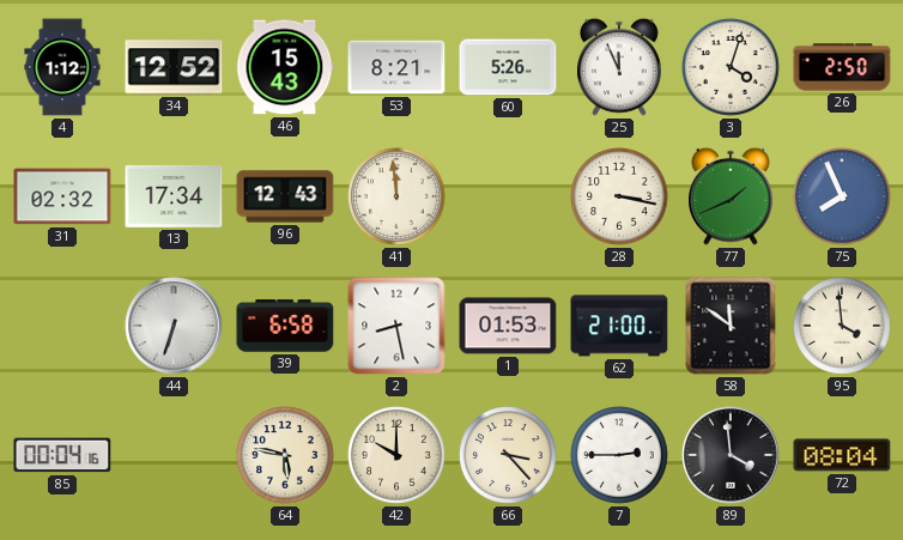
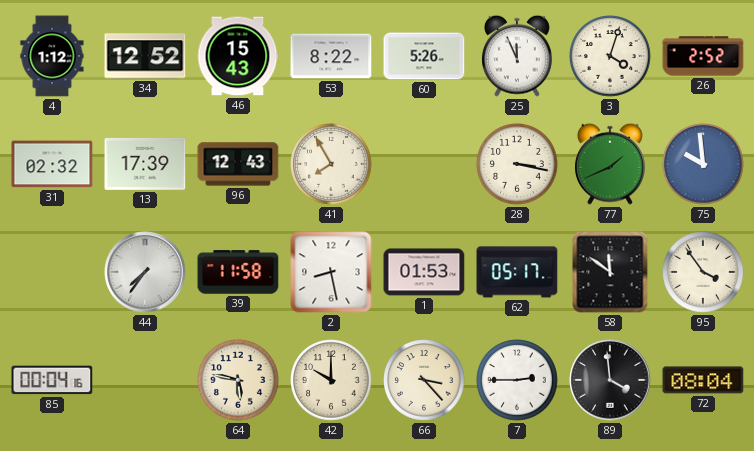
53: 8:21 -> 8:22 (331, 56)
26: 2:50 -> 2:52 (703, 56)
13: 17:34 -> 17:39 (145, 164)
41: 11:59 -> 7:55 (331, 164)
75: 7:56 -> 9:59 (703, 164)
44: 6:33 -> 7:36 (145, 272)
39: 6:58 -> 11:58 (238, 272)
62: 21:00 -> 05:17 (517, 272)
95: 3:59 -> 3:54 (703, 272)
